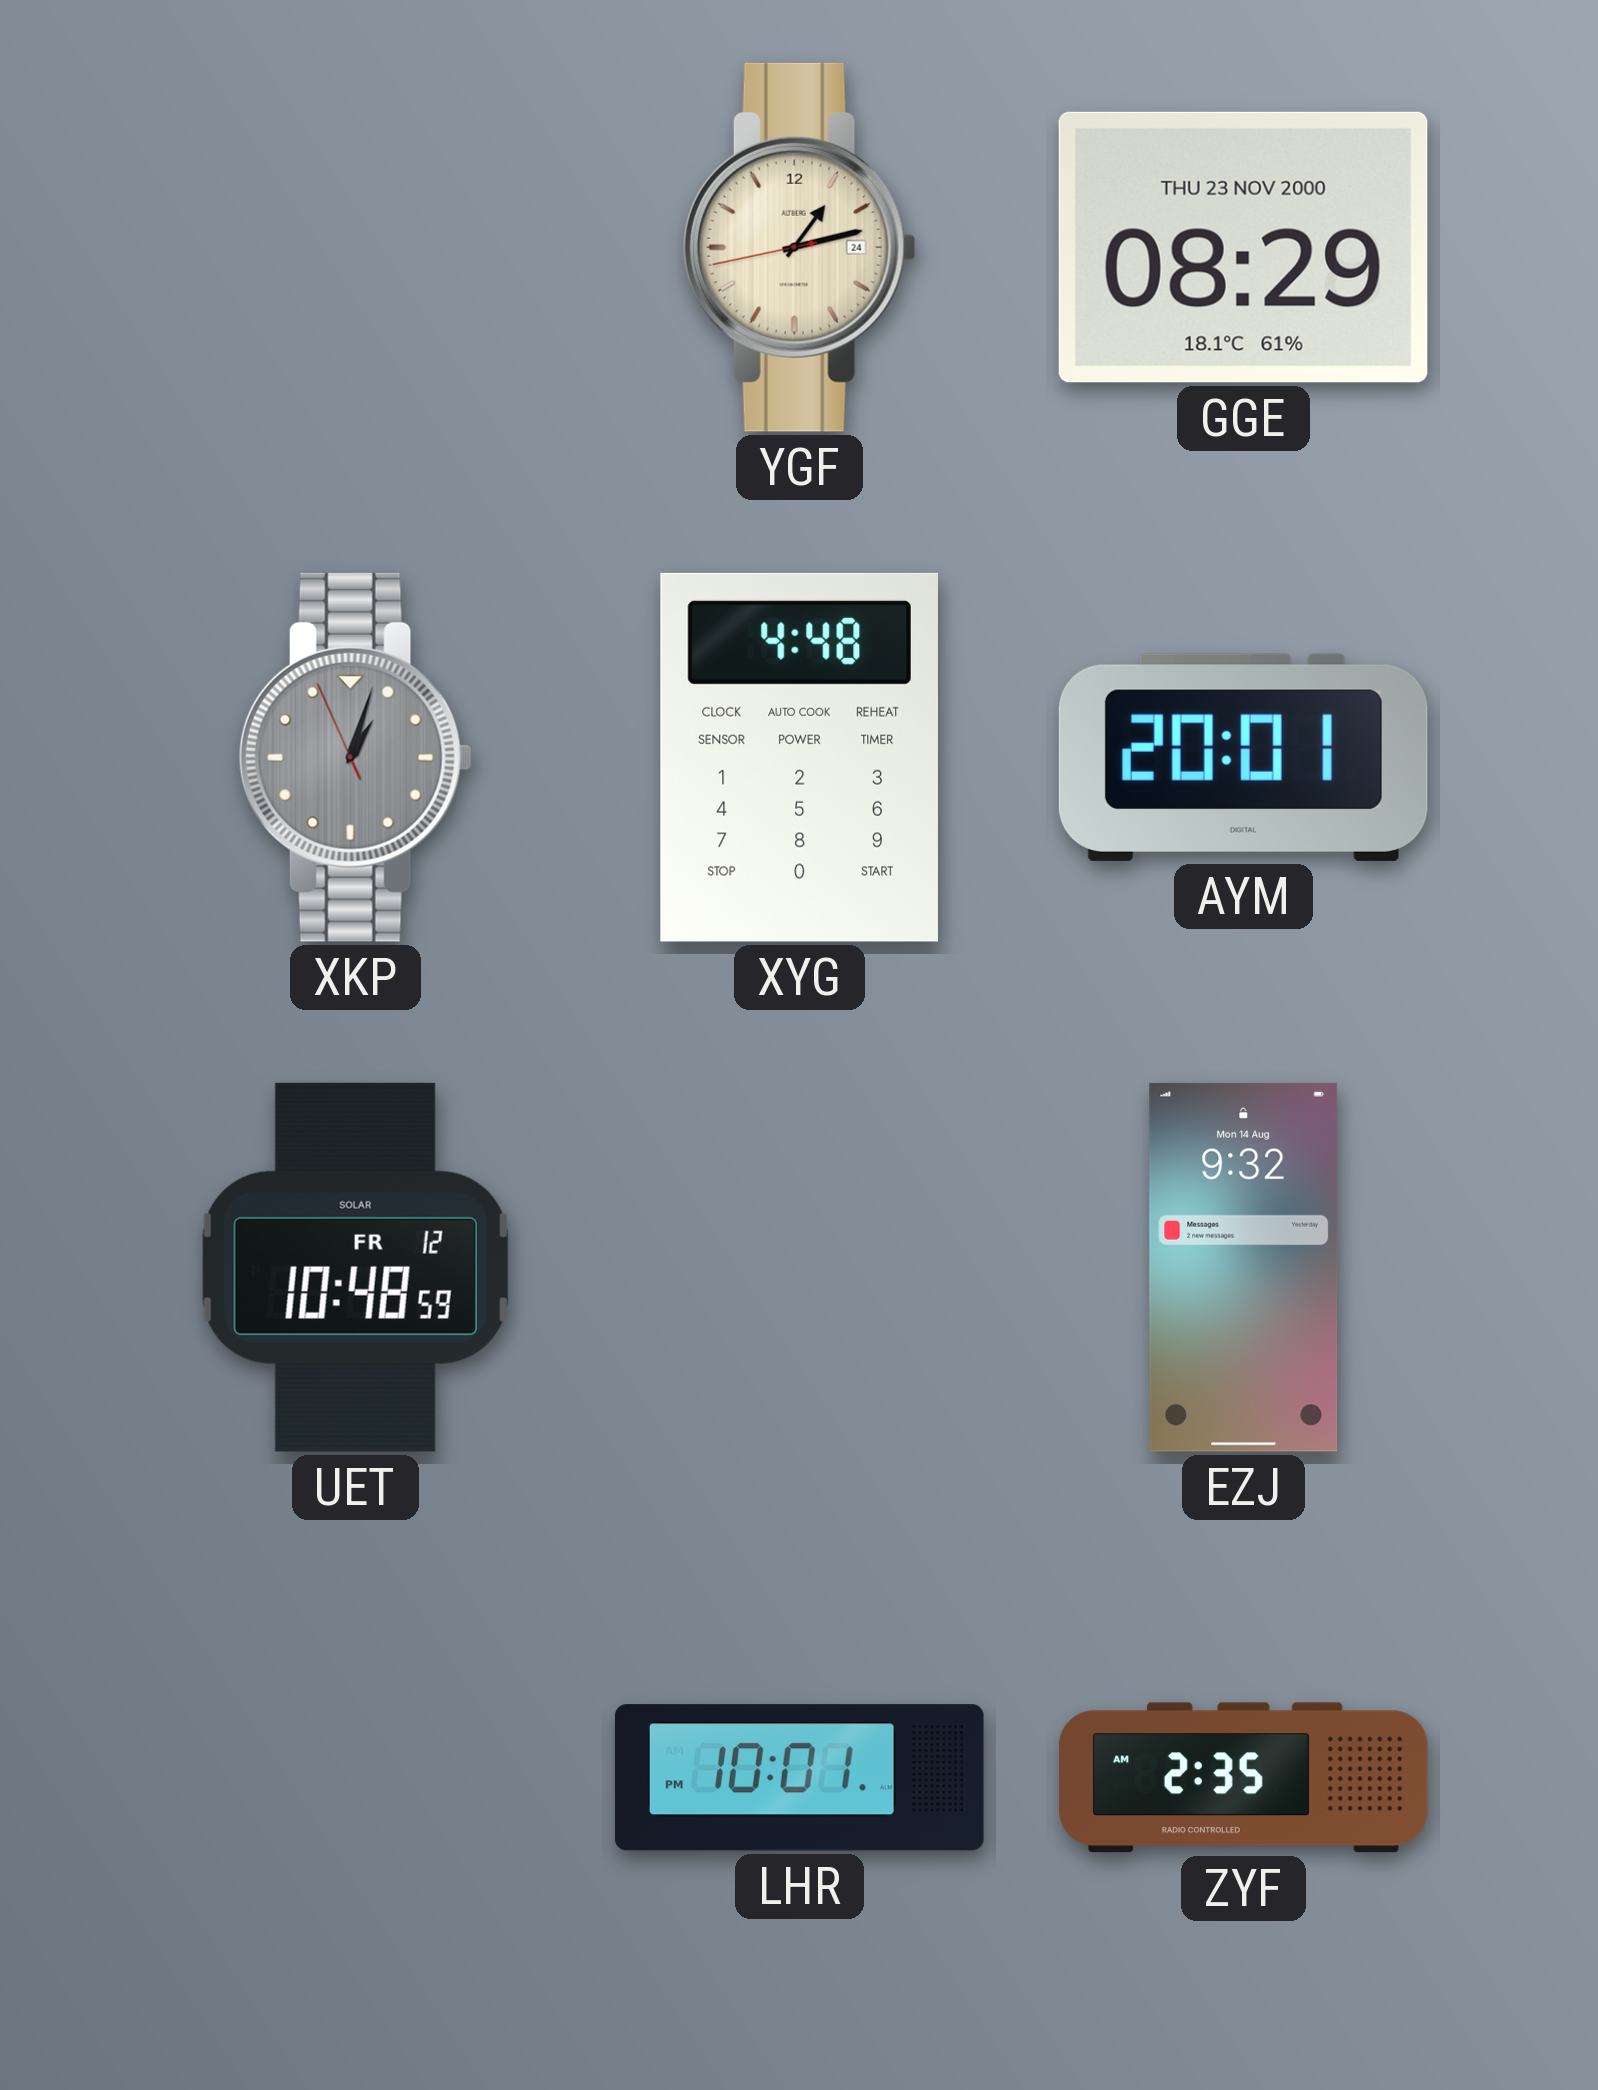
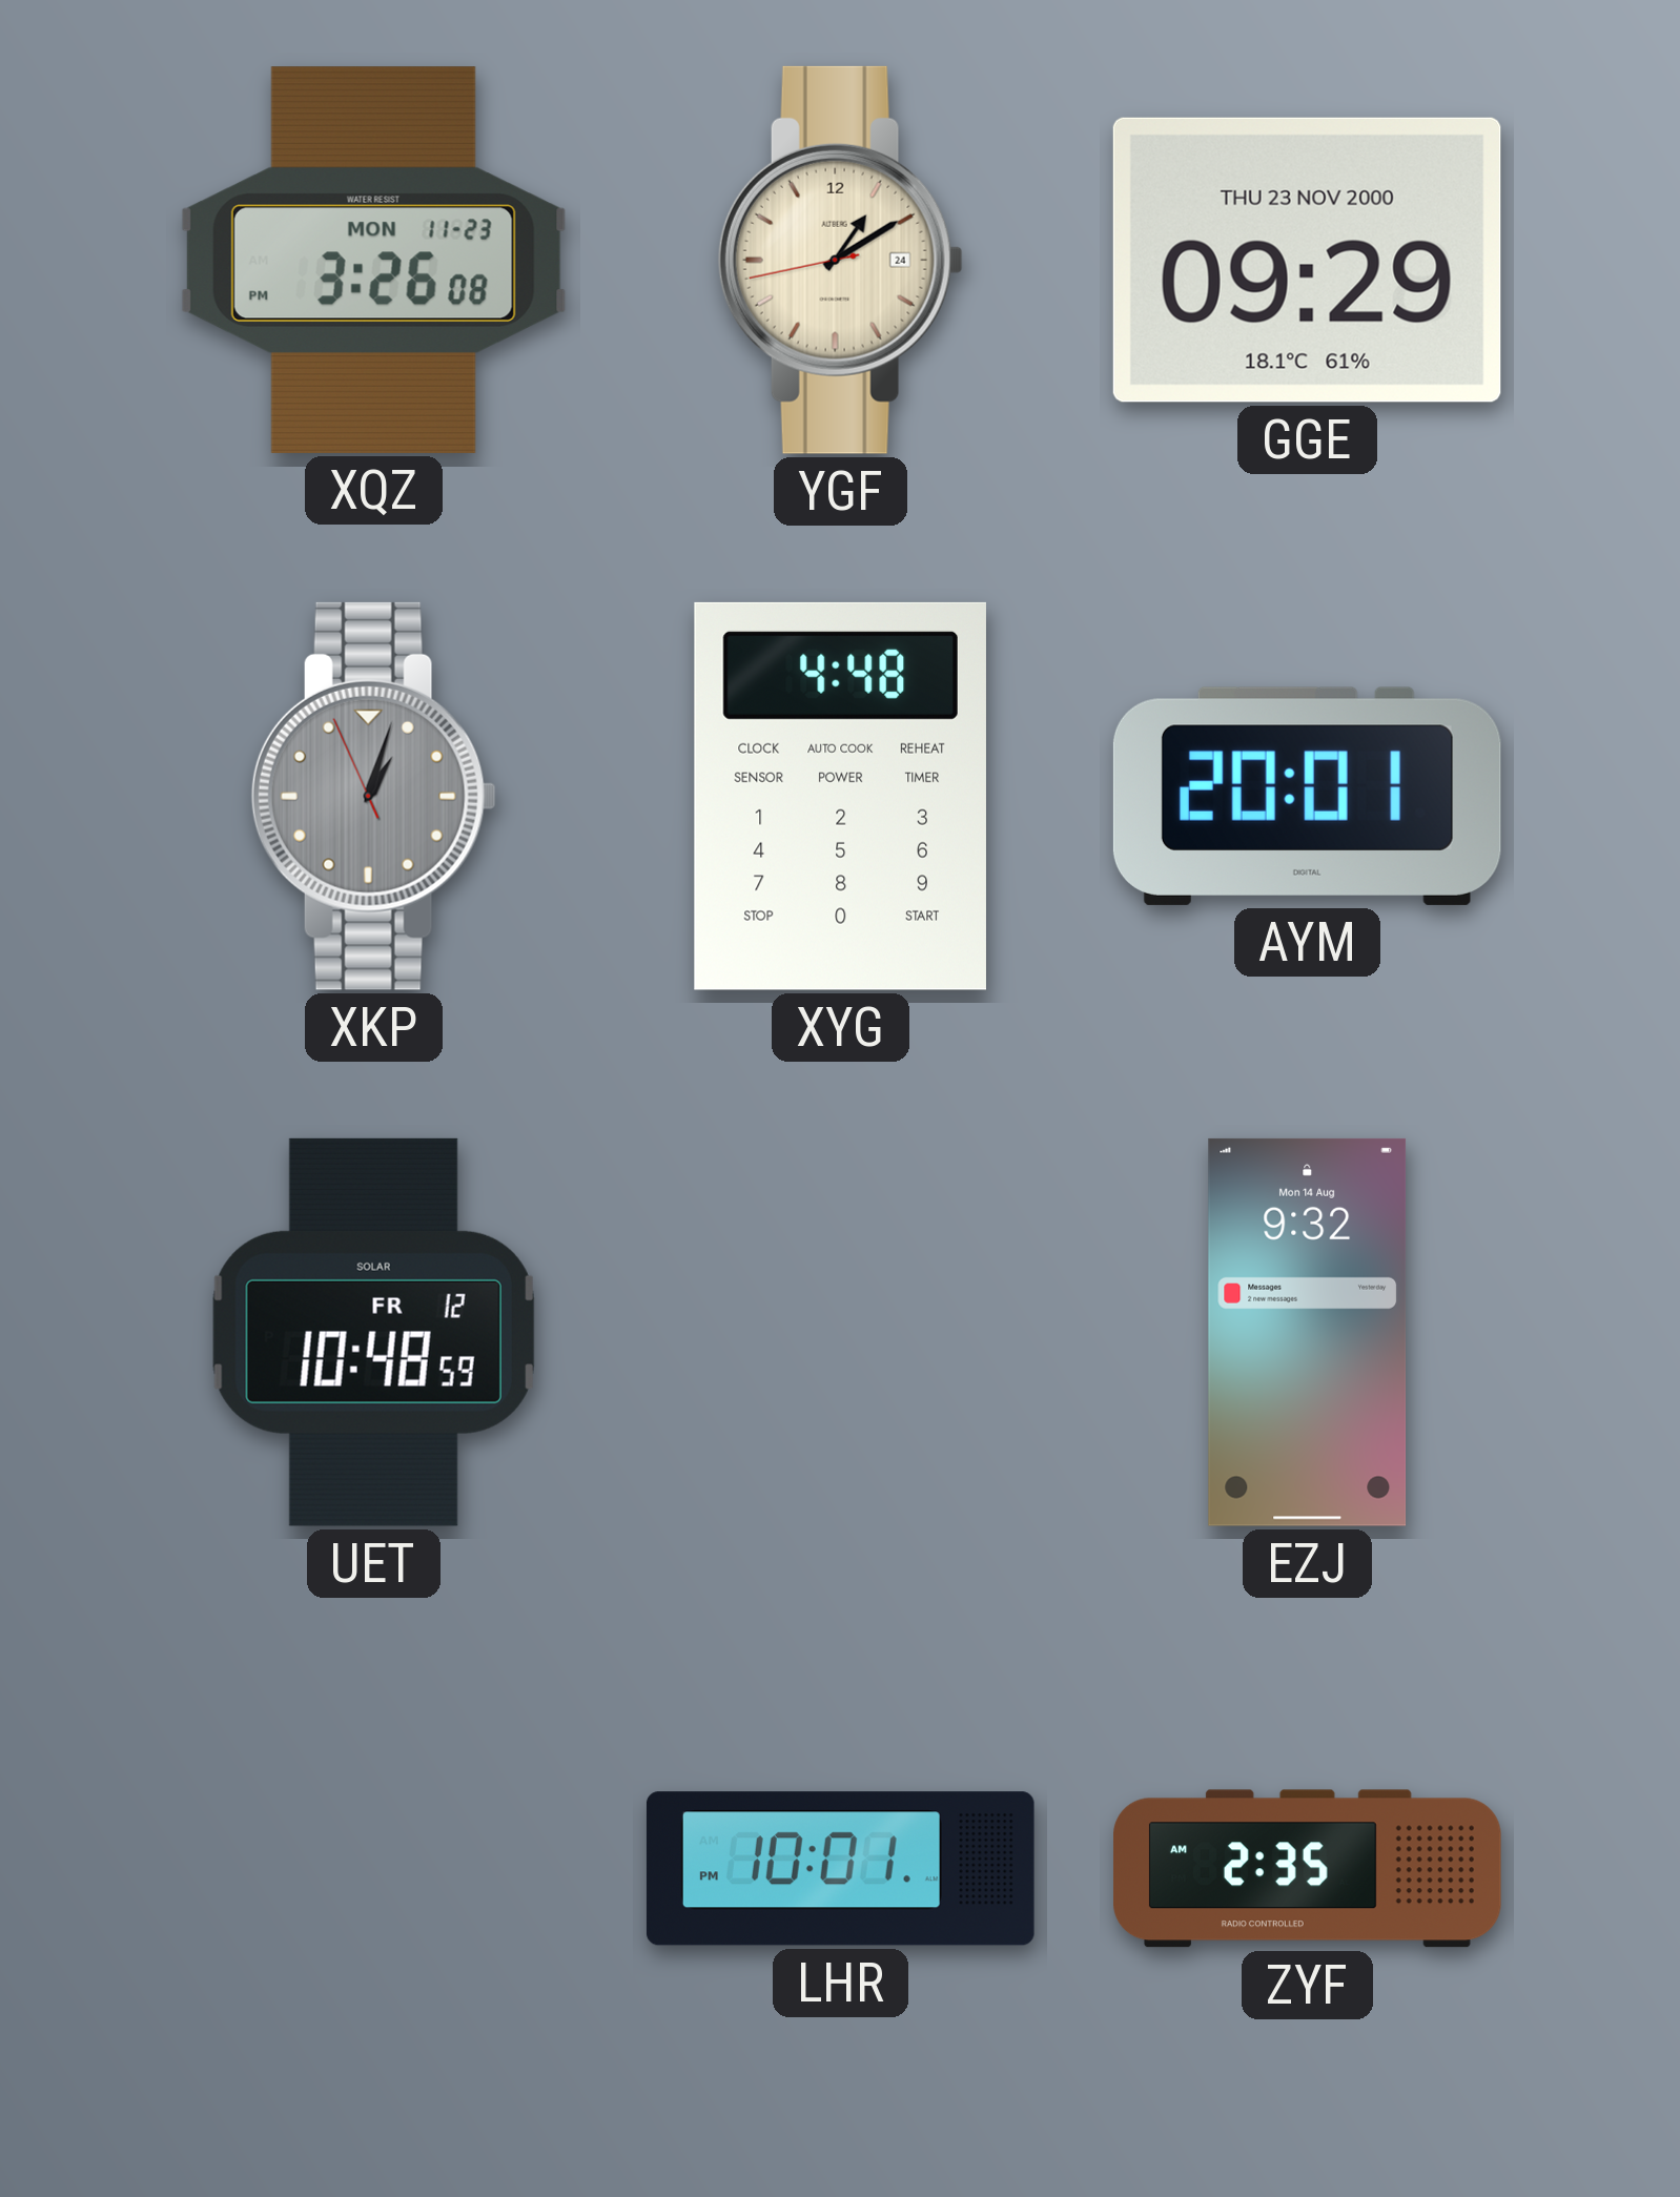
XQZ: none -> 3:26 (373, 260)
YGF: 1:12 -> 1:09 (840, 260)
GGE: 08:29 -> 09:29 (1307, 260)
